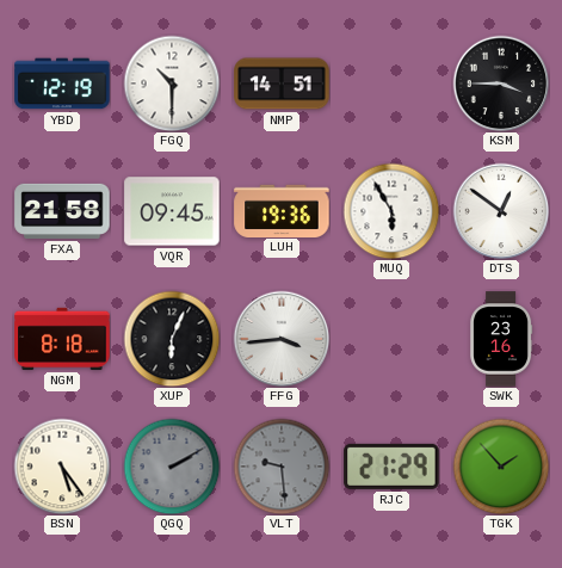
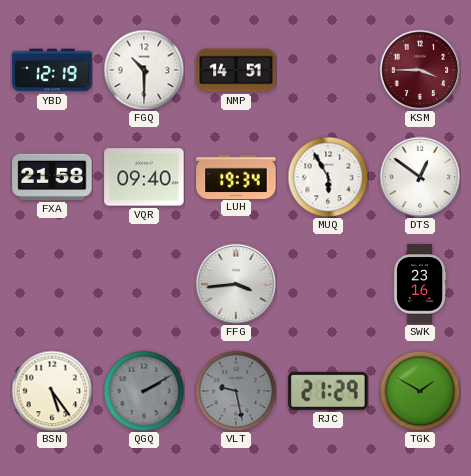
KSM dial: black -> burgundy (420, 70)
VQR: 09:45 -> 09:40 (144, 177)
LUH: 19:36 -> 19:34 (236, 176)
NGM: 8:18 -> none (62, 339)
XUP: 6:04 -> none (172, 339)
VLT: 9:29 -> 9:28 (236, 391)
TGK: 1:53 -> 1:50 (420, 391)
